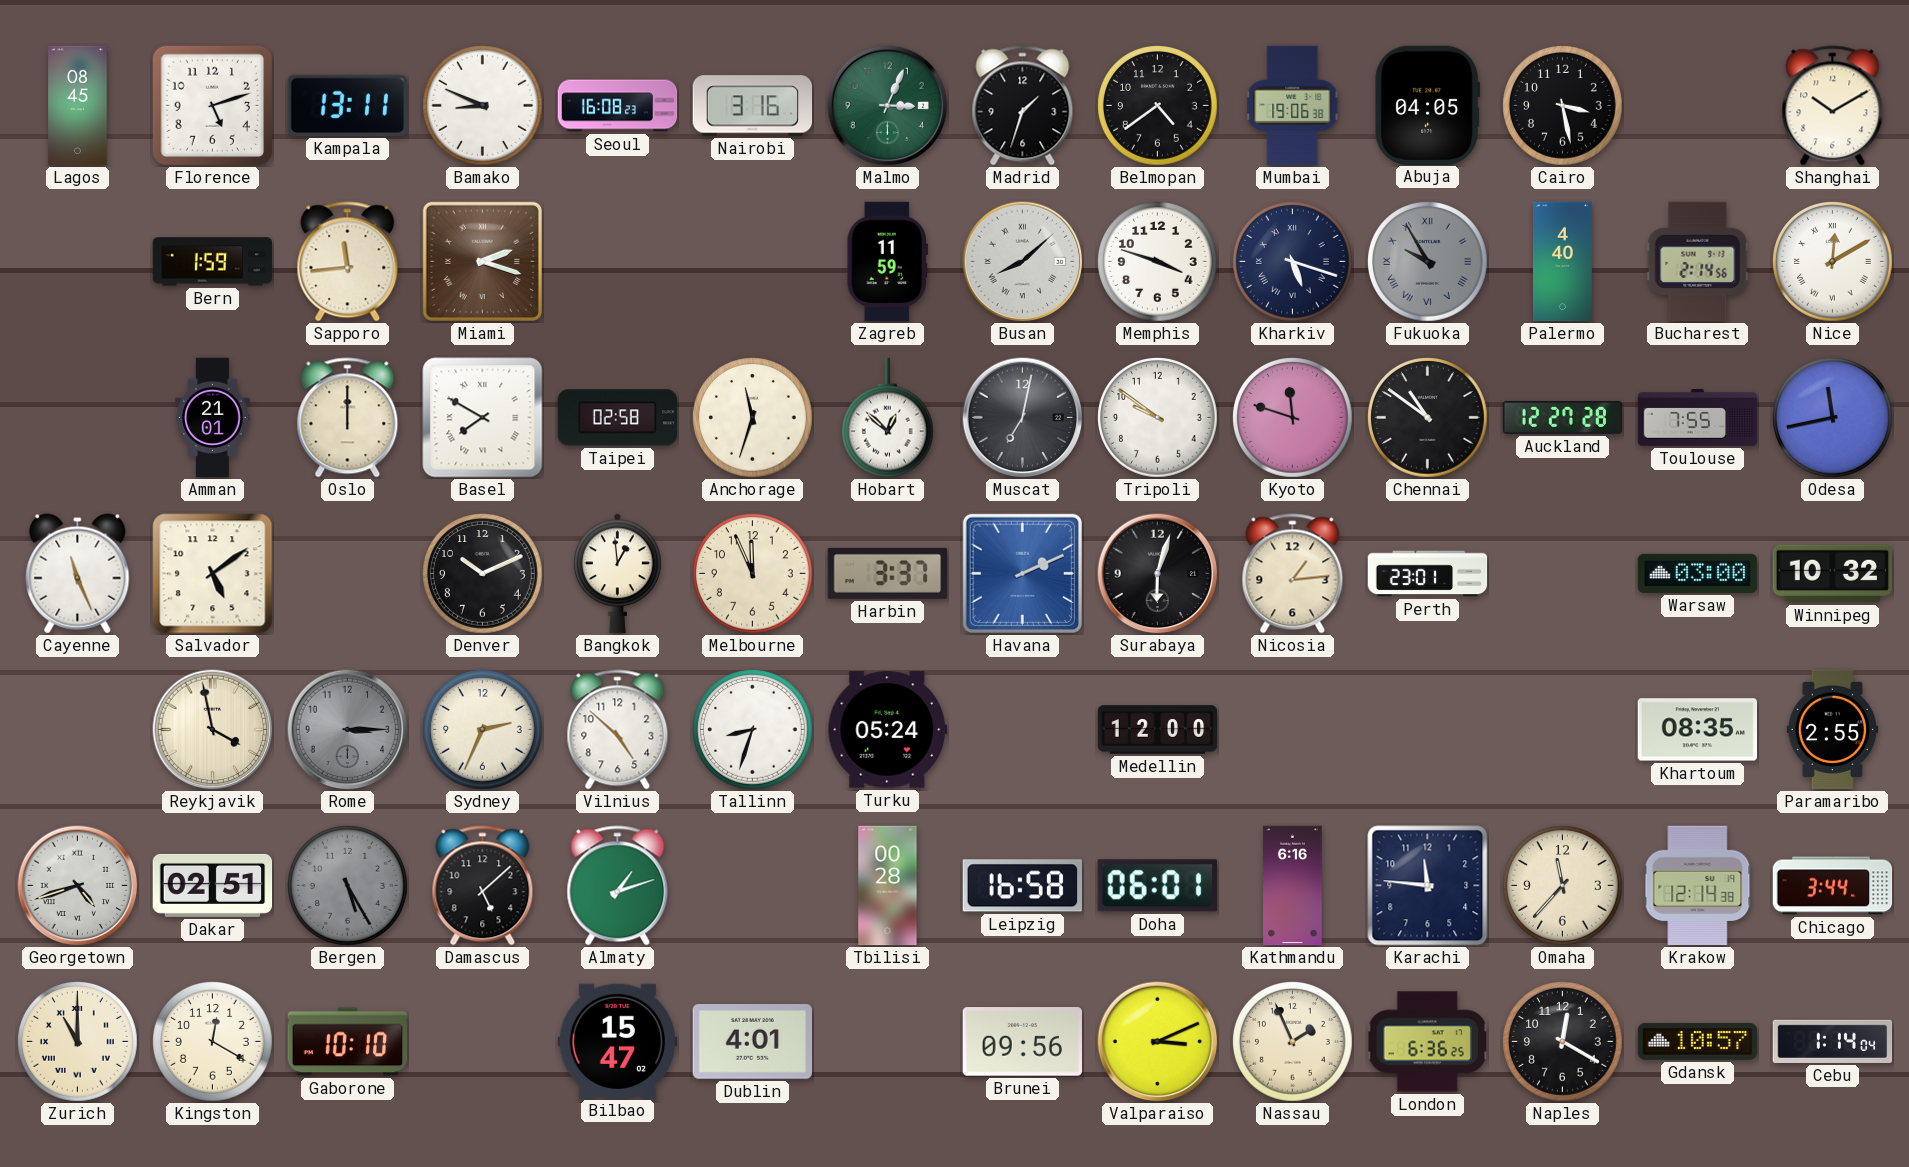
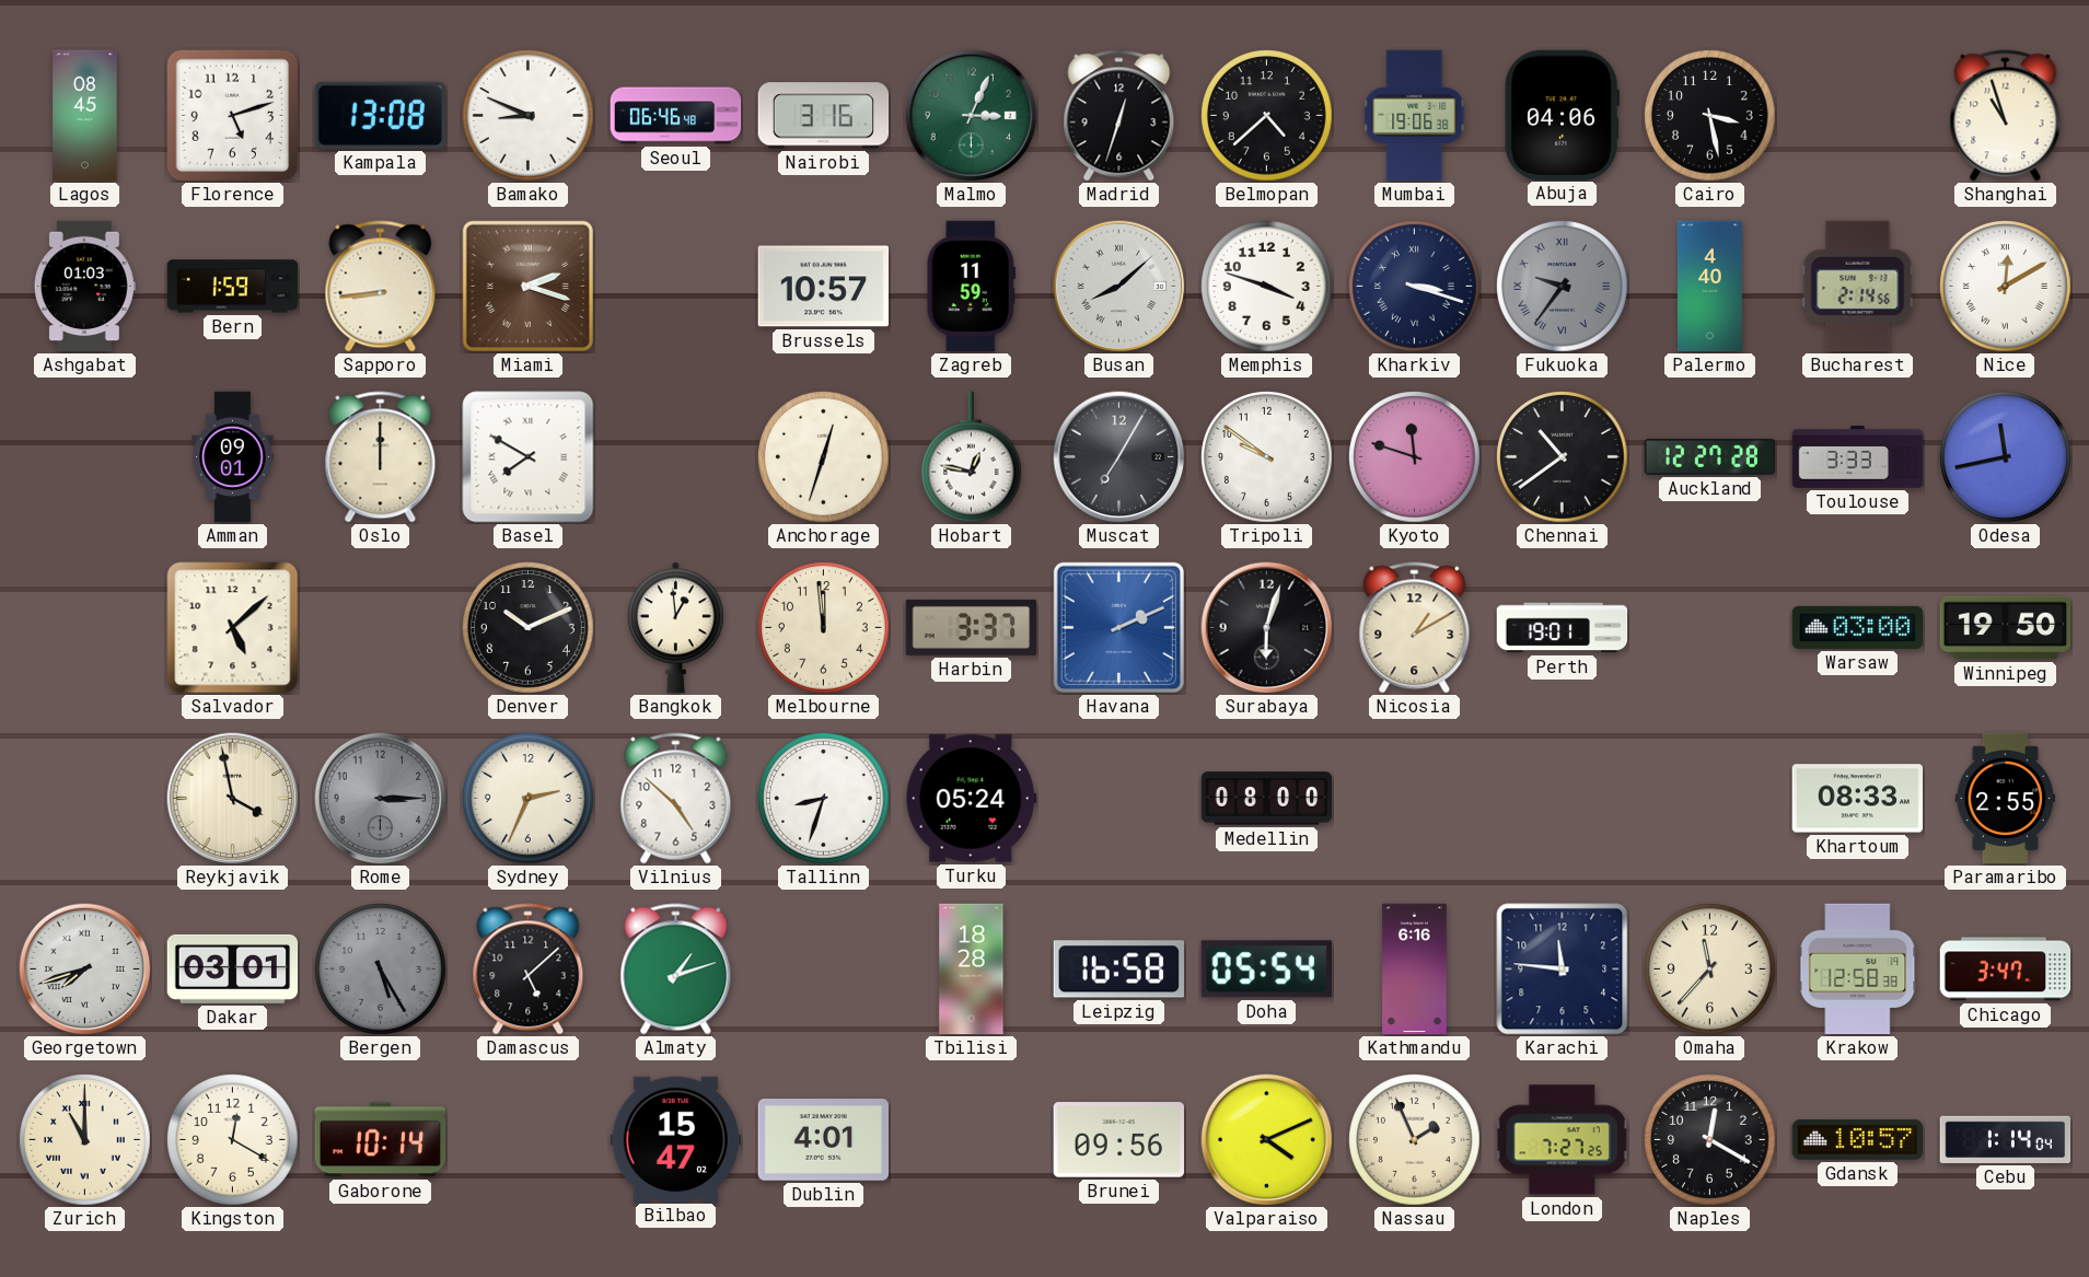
Kampala: 13:11 -> 13:08 (380, 115)
Seoul: 16:08 -> 06:46 (676, 116)
Madrid: 1:33 -> 12:33 (1119, 116)
Belmopan: 4:39 -> 4:38 (1267, 116)
Abuja: 04:05 -> 04:06 (1562, 115)
Shanghai: 10:10 -> 10:57 (2006, 116)
Ashgabat: none -> 01:03 (84, 287)
Sapporo: 11:44 -> 8:44 (381, 287)
Brussels: none -> 10:57 (824, 287)
Kharkiv: 5:18 -> 3:18 (1415, 287)
Fukuoka: 9:55 -> 9:36 (1563, 287)
Amman: 21:01 -> 09:01 (233, 457)
Taipei: 02:58 -> none (618, 418)
Anchorage: 11:33 -> 12:33 (824, 457)
Hobart: 12:52 -> 12:47 (971, 457)
Muscat: 7:02 -> 7:05 (1119, 457)
Chennai: 10:51 -> 10:39 (1563, 457)
Toulouse: 7:55 -> 3:33 (1858, 457)
Cayenne: 11:26 -> none (78, 574)
Salvador: 5:09 -> 5:08 (233, 628)
Melbourne: 11:56 -> 11:59 (824, 628)
Nicosia: 1:14 -> 1:10 (1415, 628)
Perth: 23:01 -> 19:01 (1563, 628)
Winnipeg: 10:32 -> 19:50 (2006, 628)
Medellin: 12:00 -> 08:00 (1267, 799)
Khartoum: 08:35 -> 08:33 (1858, 799)
Georgetown: 4:42 -> 7:42 (85, 970)
Dakar: 02:51 -> 03:01 (233, 968)
Tbilisi: 00:28 -> 18:28 (972, 970)
Doha: 06:01 -> 05:54 (1266, 970)
Krakow: 12:14 -> 12:58 (1858, 970)
Chicago: 3:44 -> 3:47 (2006, 970)
Gaborone: 10:10 -> 10:14 (381, 1140)
Valparaiso: 3:11 -> 4:11 (1267, 1140)
London: 6:36 -> 7:27 (1563, 1140)
